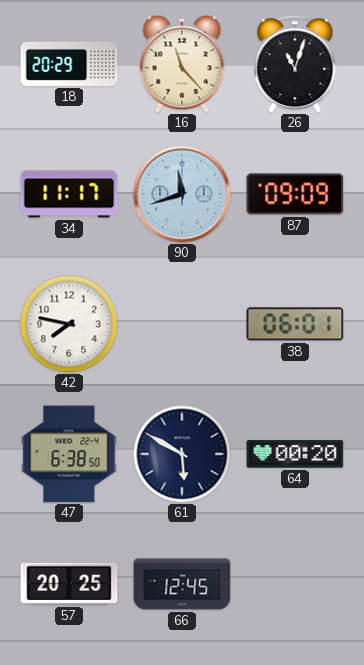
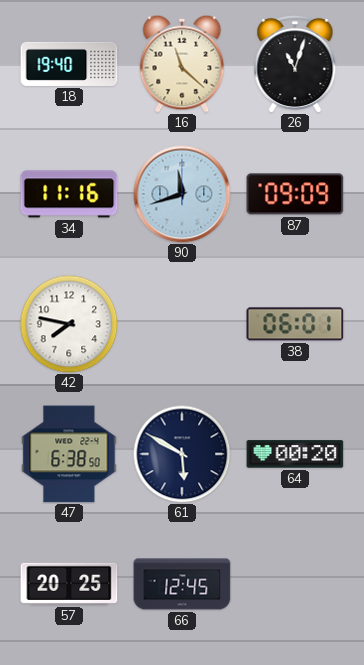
18: 20:29 -> 19:40 (69, 64)
16: 11:23 -> 11:22 (182, 64)
34: 11:17 -> 11:16 (69, 194)
